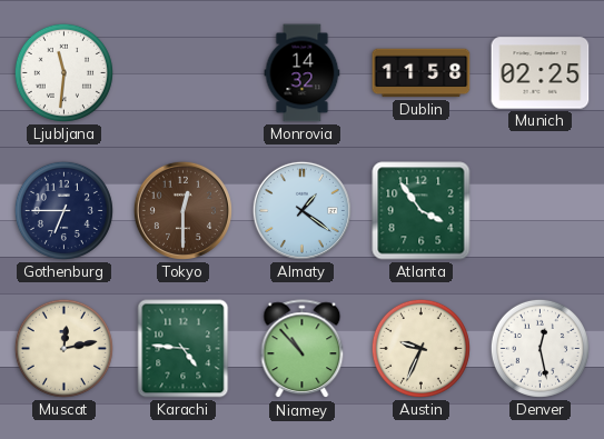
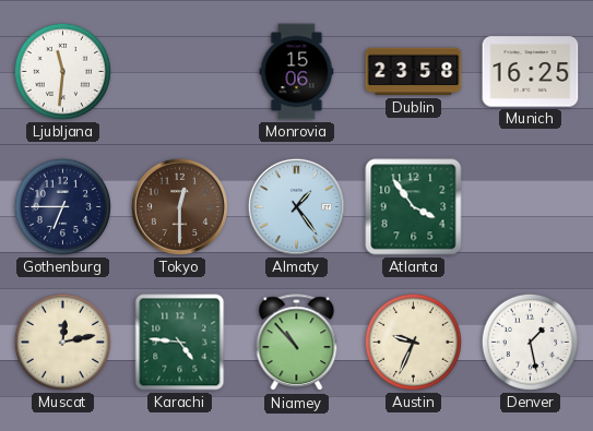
Monrovia: 14:32 -> 15:06 (297, 72)
Dublin: 11:58 -> 23:58 (414, 72)
Munich: 02:25 -> 16:25 (531, 72)
Almaty: 1:21 -> 1:24 (296, 206)
Denver: 12:28 -> 1:28 (530, 342)
